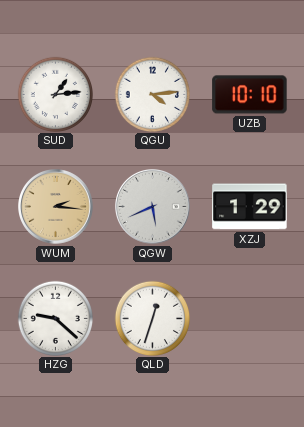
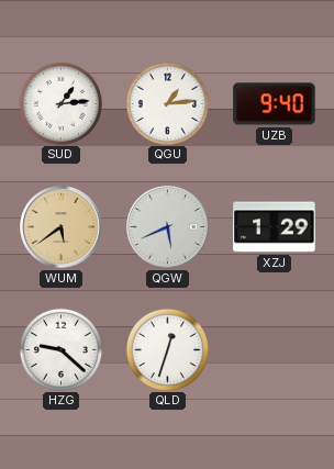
QGU: 4:14 -> 1:14 (167, 103)
UZB: 10:10 -> 9:40 (275, 104)
WUM: 2:16 -> 5:39 (62, 227)
